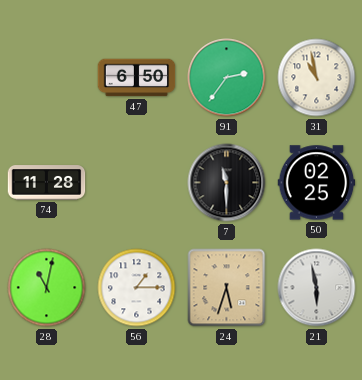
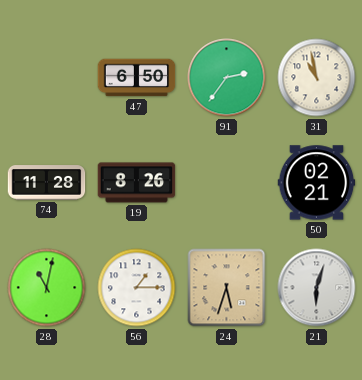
19: none -> 8:26 (137, 183)
7: 11:30 -> none (227, 183)
50: 02:25 -> 02:21 (317, 183)
21: 5:58 -> 6:03 (317, 288)
